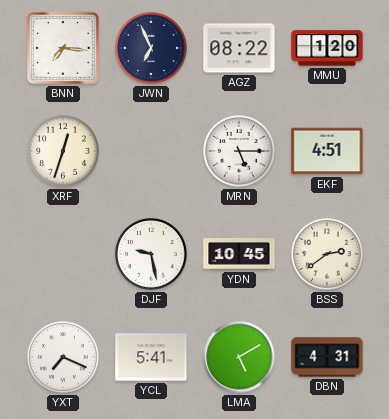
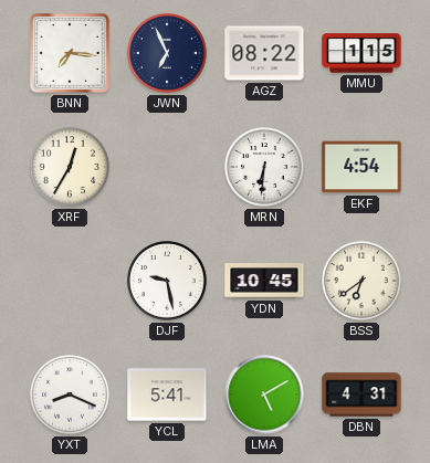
MMU: 1:20 -> 1:15 (361, 53)
XRF: 12:33 -> 12:35 (71, 168)
MRN: 5:15 -> 6:31 (265, 168)
EKF: 4:51 -> 4:54 (361, 167)
BSS: 2:39 -> 6:39 (363, 282)
YXT: 7:19 -> 8:19 (71, 396)
